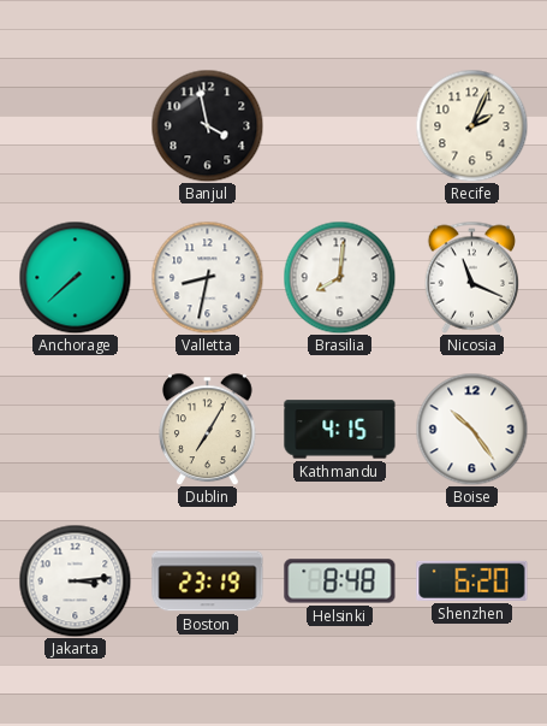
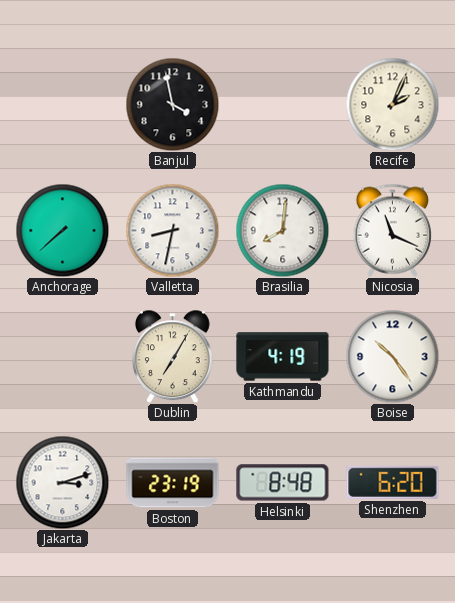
Kathmandu: 4:15 -> 4:19 (283, 357)
Jakarta: 3:14 -> 3:12 (62, 482)
